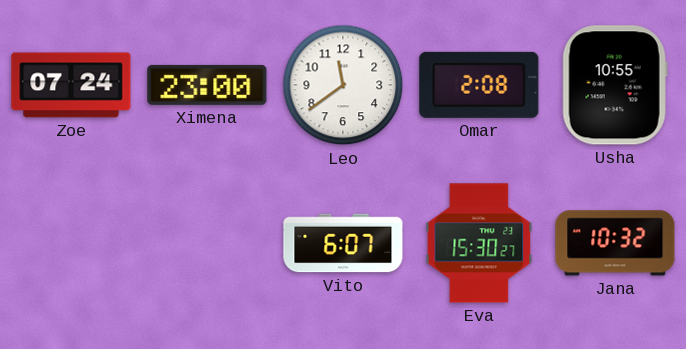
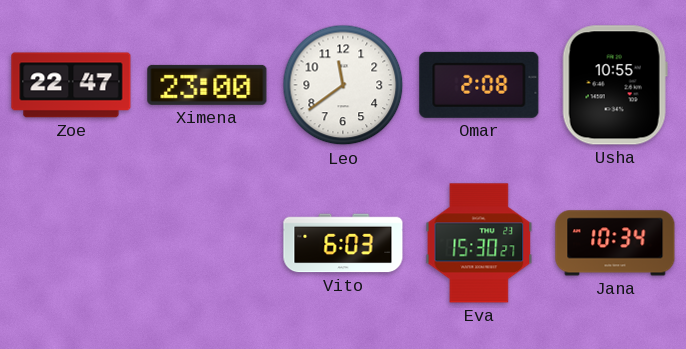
Zoe: 07:24 -> 22:47 (71, 85)
Vito: 6:07 -> 6:03 (343, 243)
Jana: 10:32 -> 10:34 (615, 243)
